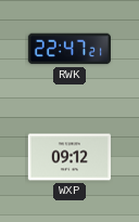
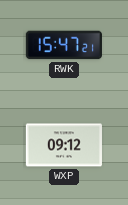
RWK: 22:47 -> 15:47 (64, 45)
